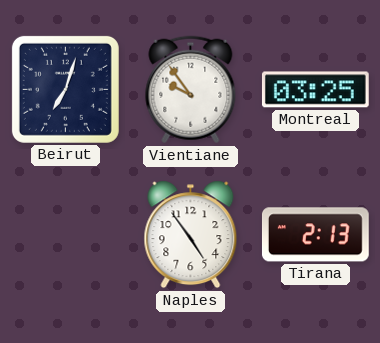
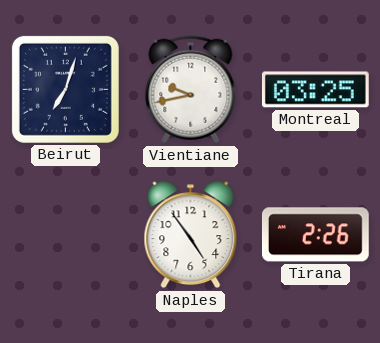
Vientiane: 9:54 -> 9:43 (191, 90)
Tirana: 2:13 -> 2:26 (315, 235)
